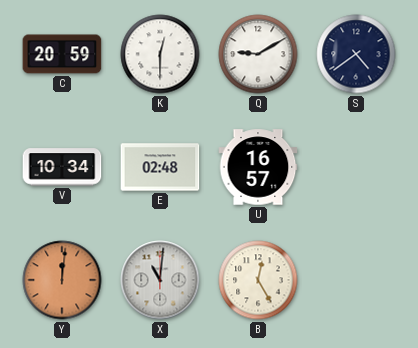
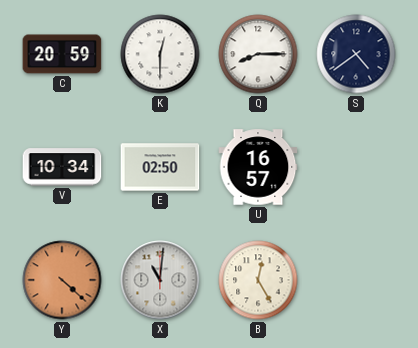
Q: 9:10 -> 8:15 (258, 54)
E: 02:48 -> 02:50 (160, 167)
Y: 12:01 -> 4:22 (62, 280)
